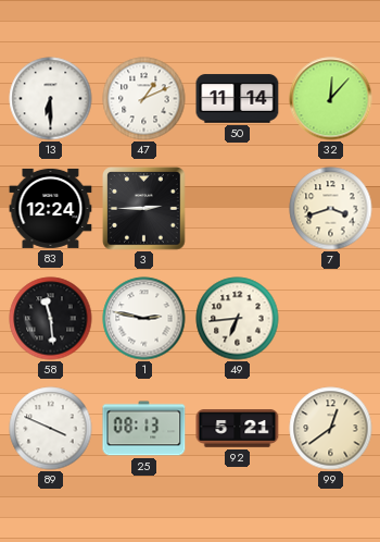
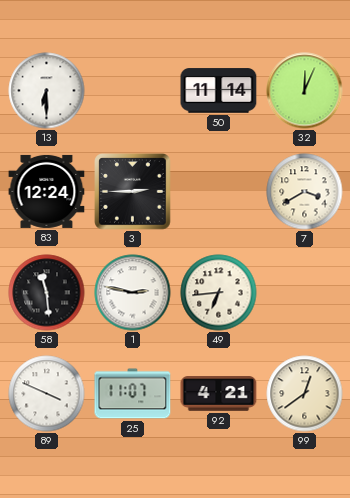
47: 1:11 -> none (144, 99)
32: 12:07 -> 12:04 (305, 91)
7: 3:42 -> 3:40 (305, 192)
25: 08:13 -> 11:07 (133, 394)
92: 5:21 -> 4:21 (219, 394)
